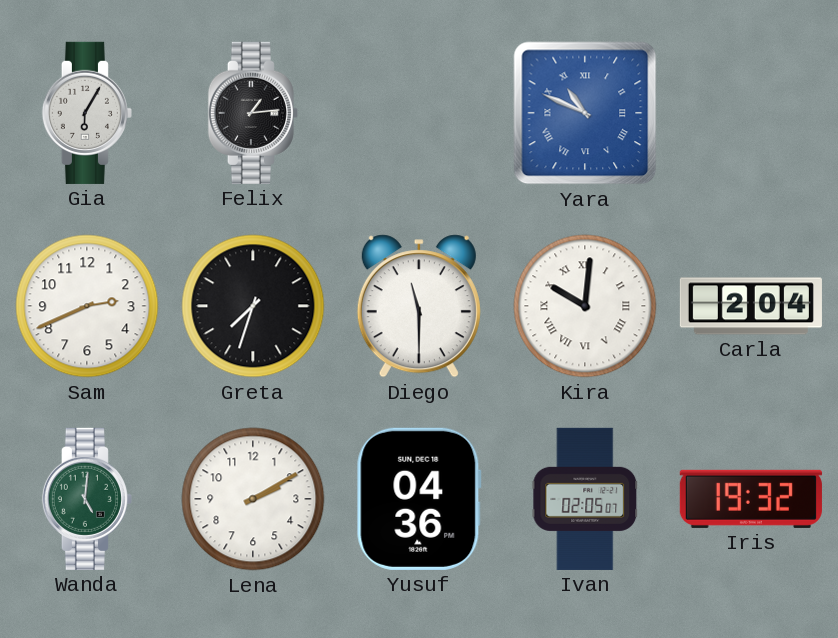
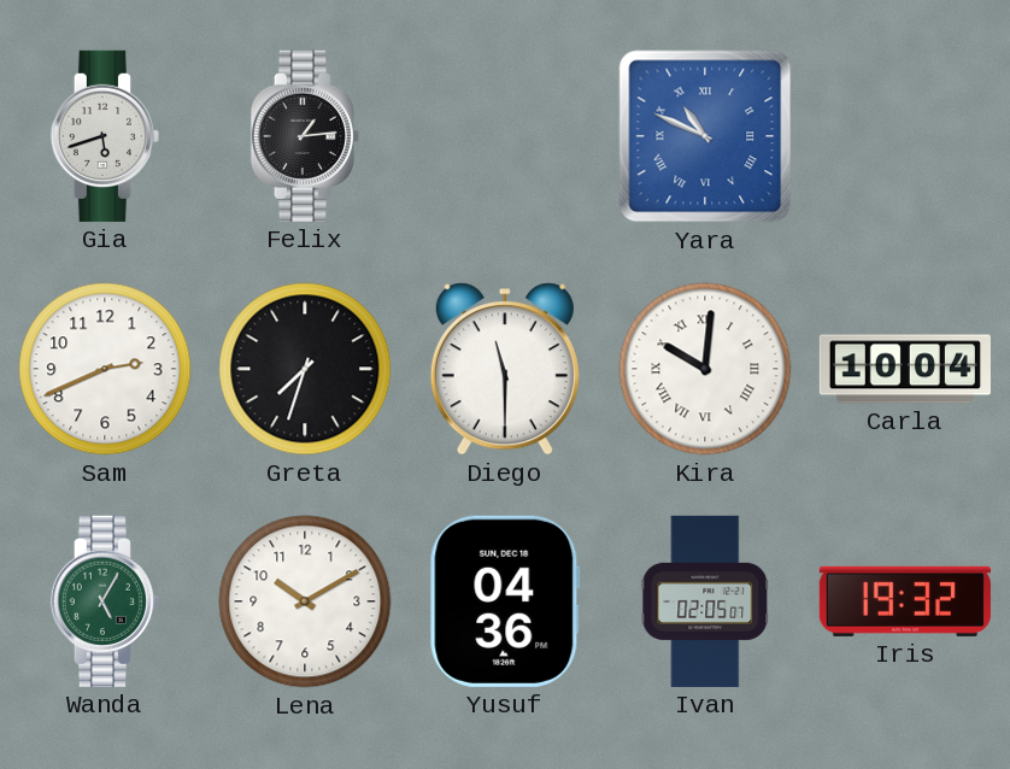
Gia: 6:05 -> 5:42 (105, 136)
Carla: 2:04 -> 10:04 (905, 369)
Wanda: 5:01 -> 5:05 (105, 601)
Lena: 2:10 -> 10:10 (305, 601)
